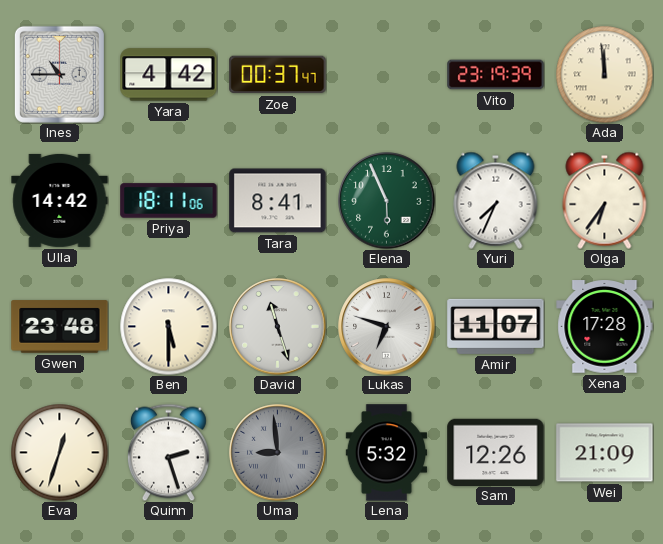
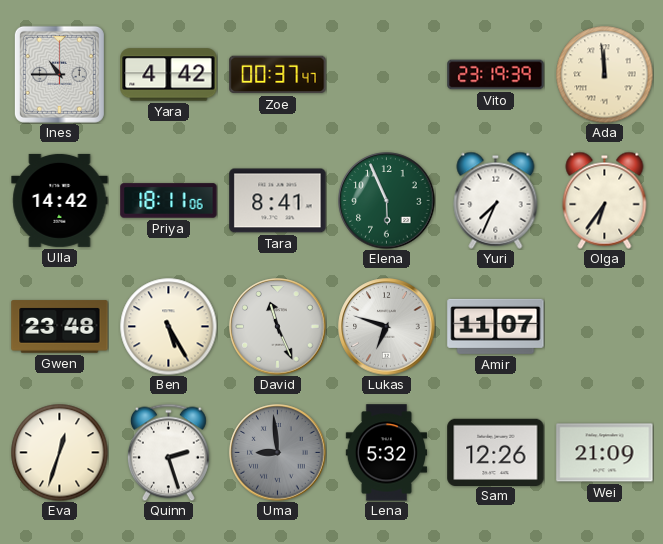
Ben: 5:30 -> 5:25 (168, 326)
David: 11:27 -> 11:26 (278, 327)
Xena: 17:28 -> none (605, 327)
